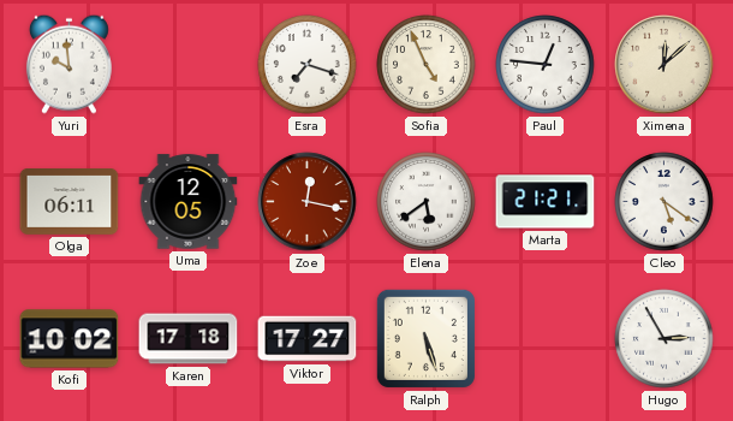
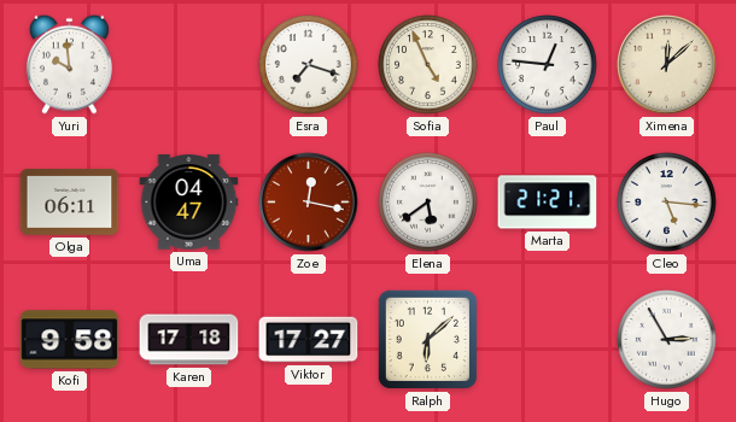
Uma: 12:05 -> 04:47 (189, 203)
Cleo: 5:21 -> 5:16 (667, 203)
Kofi: 10:02 -> 9:58 (70, 340)
Ralph: 5:27 -> 6:08 (427, 339)
